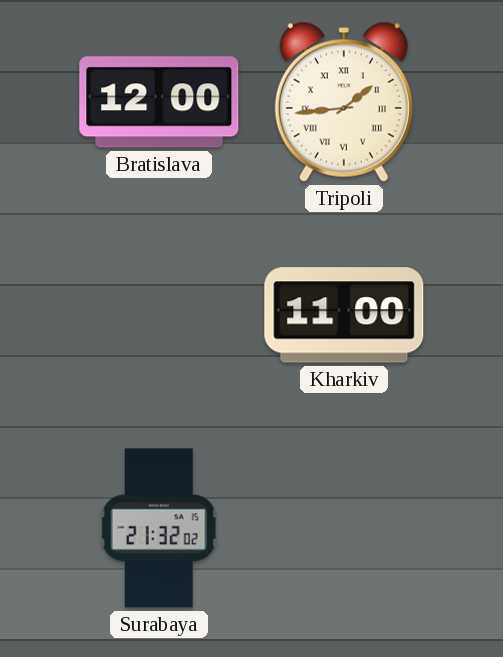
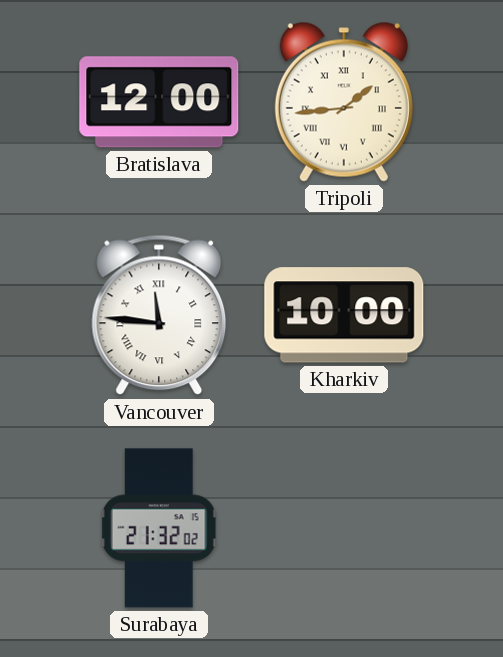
Vancouver: none -> 11:46 (159, 315)
Kharkiv: 11:00 -> 10:00 (344, 315)
